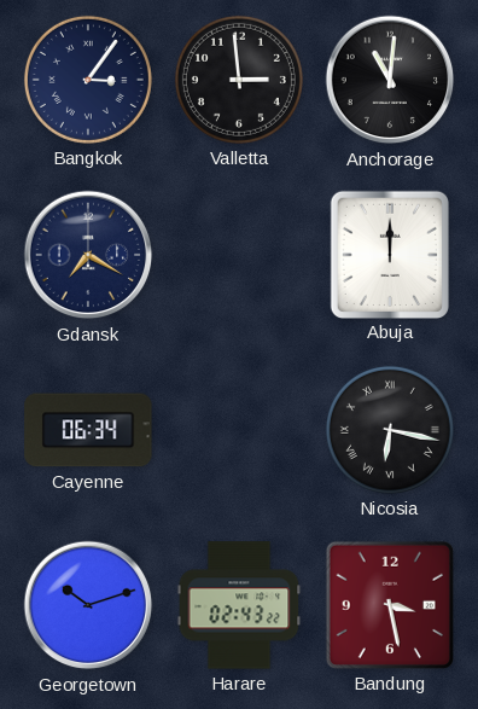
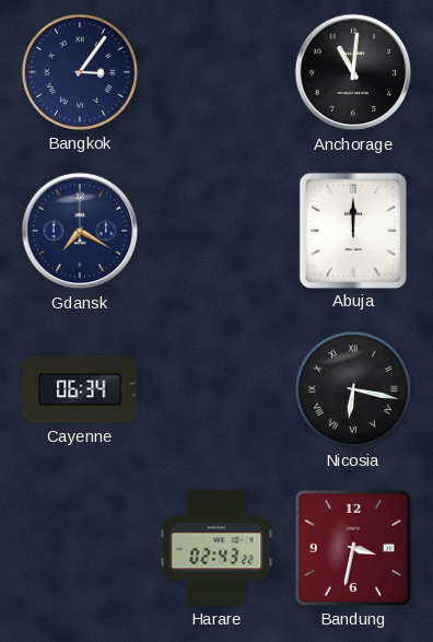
Valletta: 2:59 -> none (239, 80)
Georgetown: 10:12 -> none (88, 605)
Bandung: 3:28 -> 3:32 (353, 548)
